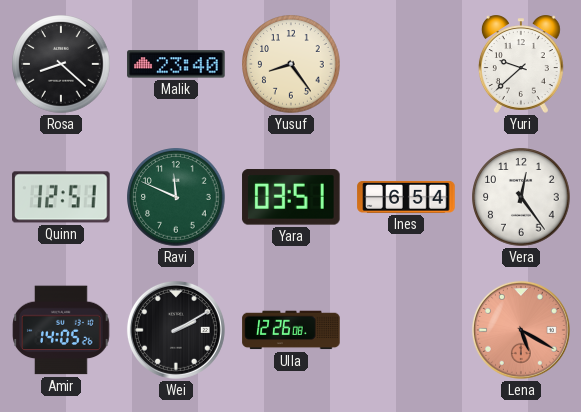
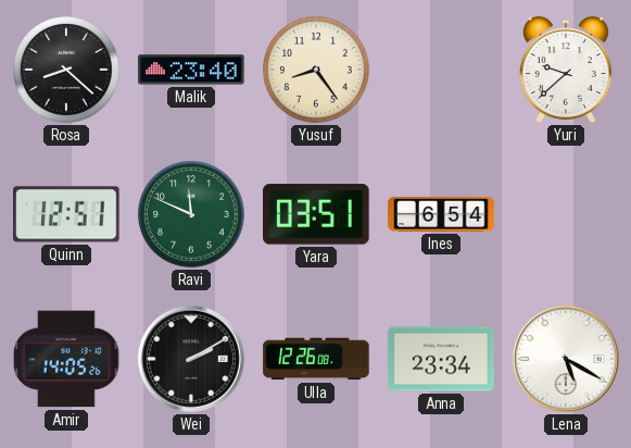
Vera: 12:24 -> none (521, 197)
Anna: none -> 23:34 (441, 359)
Lena dial: salmon -> white (566, 359)
